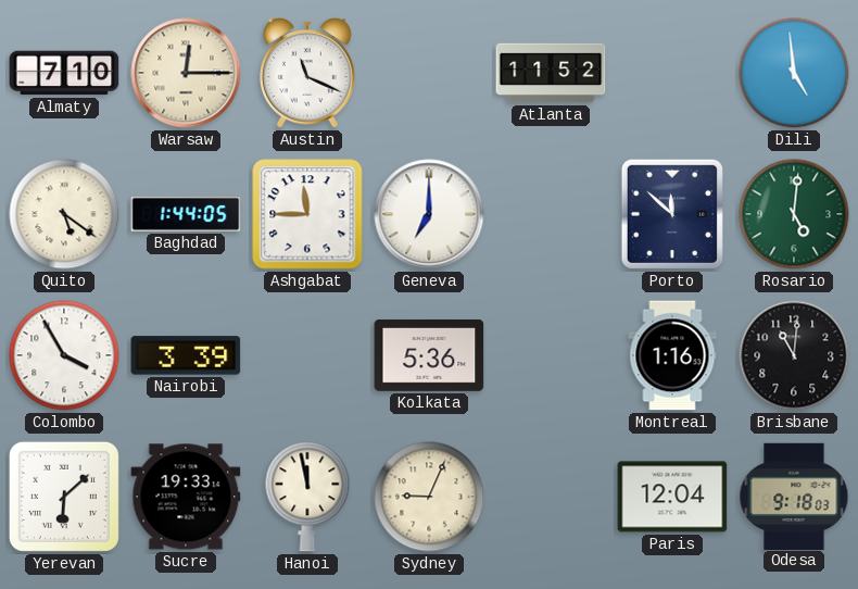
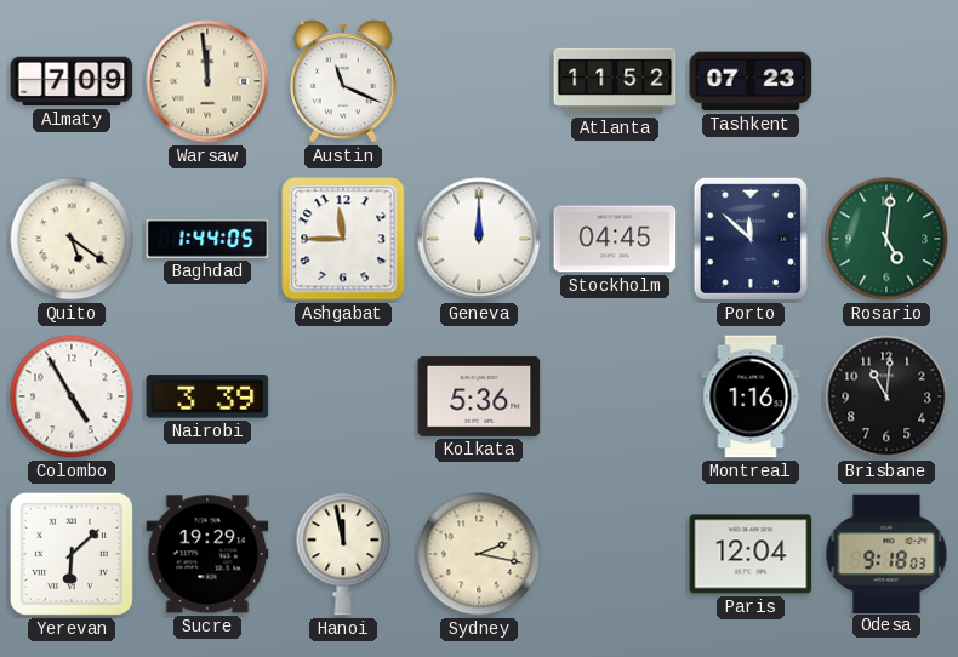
Almaty: 7:10 -> 7:09 (72, 81)
Warsaw: 12:15 -> 11:59 (207, 81)
Tashkent: none -> 07:23 (751, 81)
Dili: 4:59 -> none (794, 73)
Geneva: 7:00 -> 12:00 (479, 239)
Stockholm: none -> 04:45 (615, 239)
Colombo: 3:55 -> 4:55 (72, 396)
Sucre: 19:33 -> 19:29 (207, 554)
Sydney: 9:04 -> 2:17 (479, 554)
